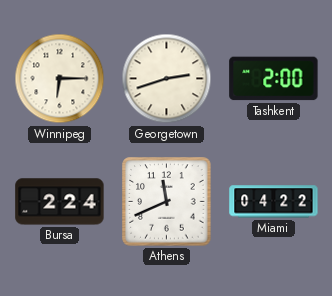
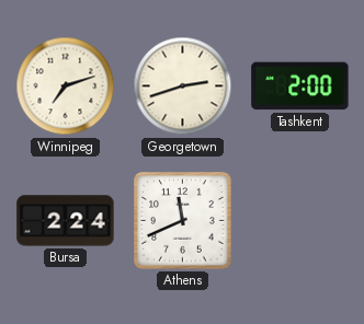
Winnipeg: 6:15 -> 7:12 (66, 86)
Miami: 04:22 -> none (274, 202)
